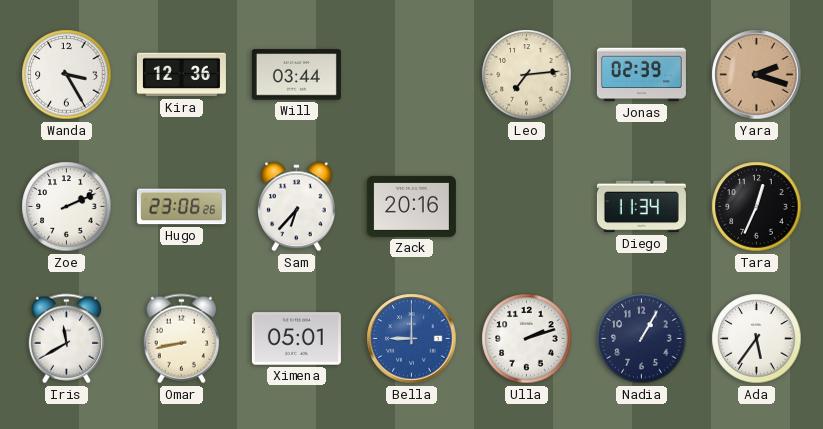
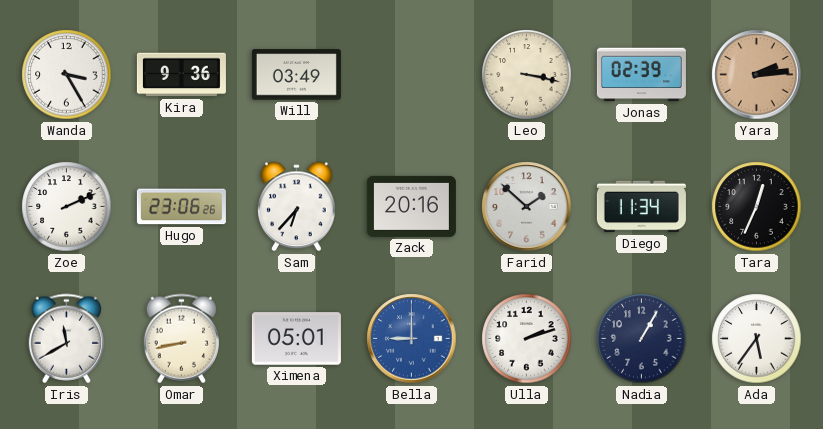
Kira: 12:36 -> 9:36 (181, 75)
Will: 03:44 -> 03:49 (296, 75)
Leo: 7:14 -> 3:17 (527, 75)
Yara: 2:18 -> 2:14 (757, 75)
Farid: none -> 1:52 (527, 207)
